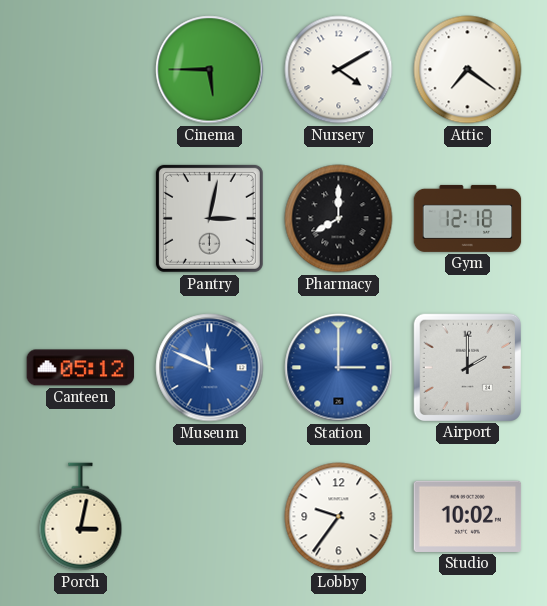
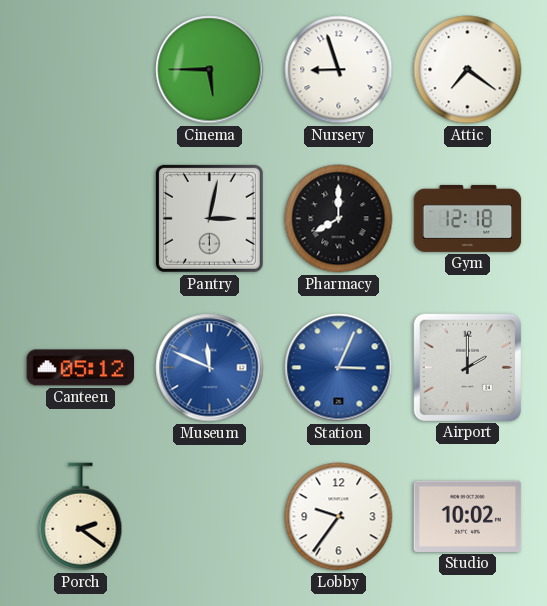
Nursery: 4:10 -> 8:57 (339, 70)
Station: 3:00 -> 3:04 (339, 368)
Porch: 3:02 -> 2:21 (81, 517)
